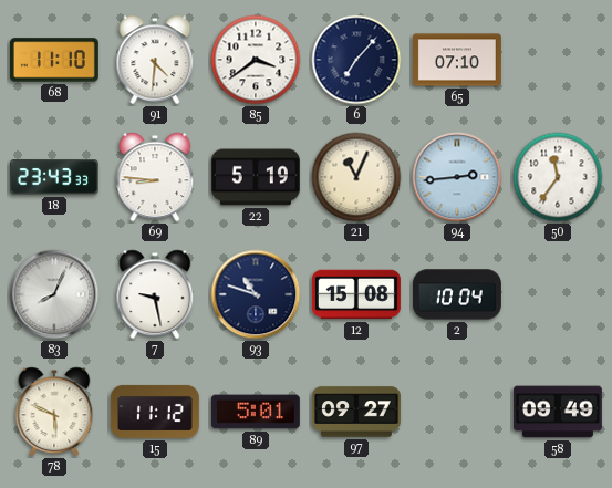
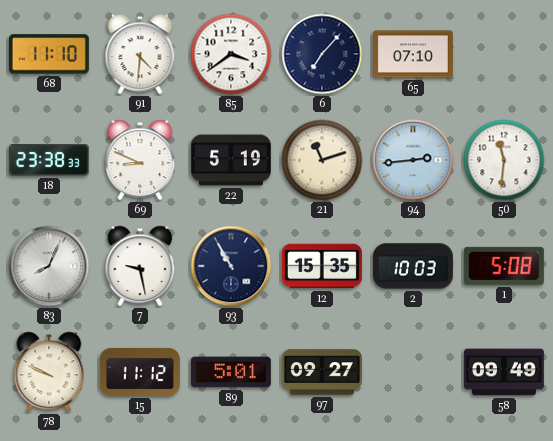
18: 23:43 -> 23:38 (49, 160)
69: 8:46 -> 8:49 (140, 160)
21: 11:04 -> 11:12 (322, 160)
50: 11:36 -> 11:31 (504, 160)
93: 10:48 -> 10:55 (231, 266)
12: 15:08 -> 15:35 (322, 266)
2: 10:04 -> 10:03 (413, 266)
1: none -> 5:08 (504, 266)
78: 5:49 -> 9:49 (49, 372)
